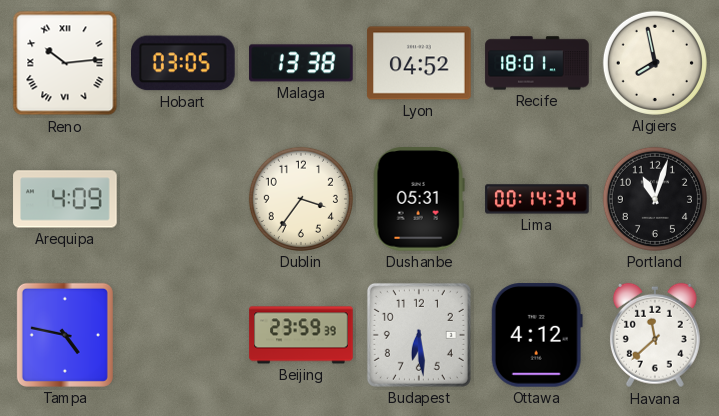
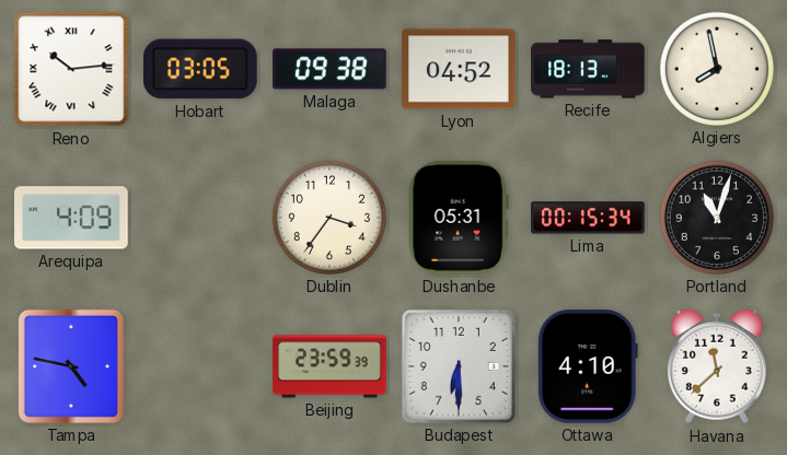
Malaga: 13:38 -> 09:38 (329, 69)
Recife: 18:01 -> 18:13 (588, 69)
Lima: 00:14 -> 00:15 (588, 218)
Budapest: 6:29 -> 6:30 (459, 366)
Ottawa: 4:12 -> 4:10 (588, 366)
